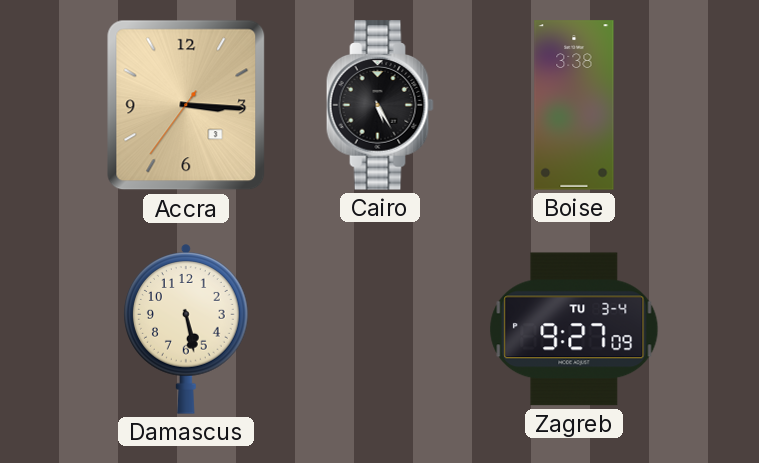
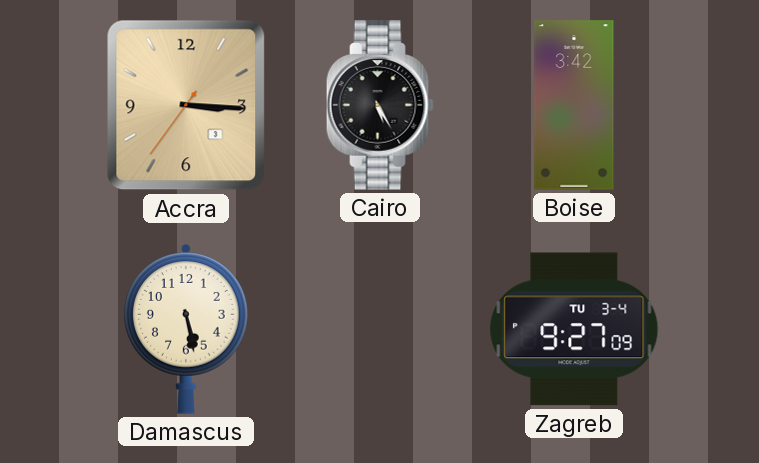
Boise: 3:38 -> 3:42 (574, 105)
